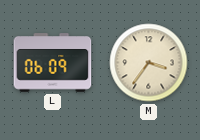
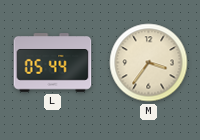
L: 06:09 -> 05:44 (53, 63)
